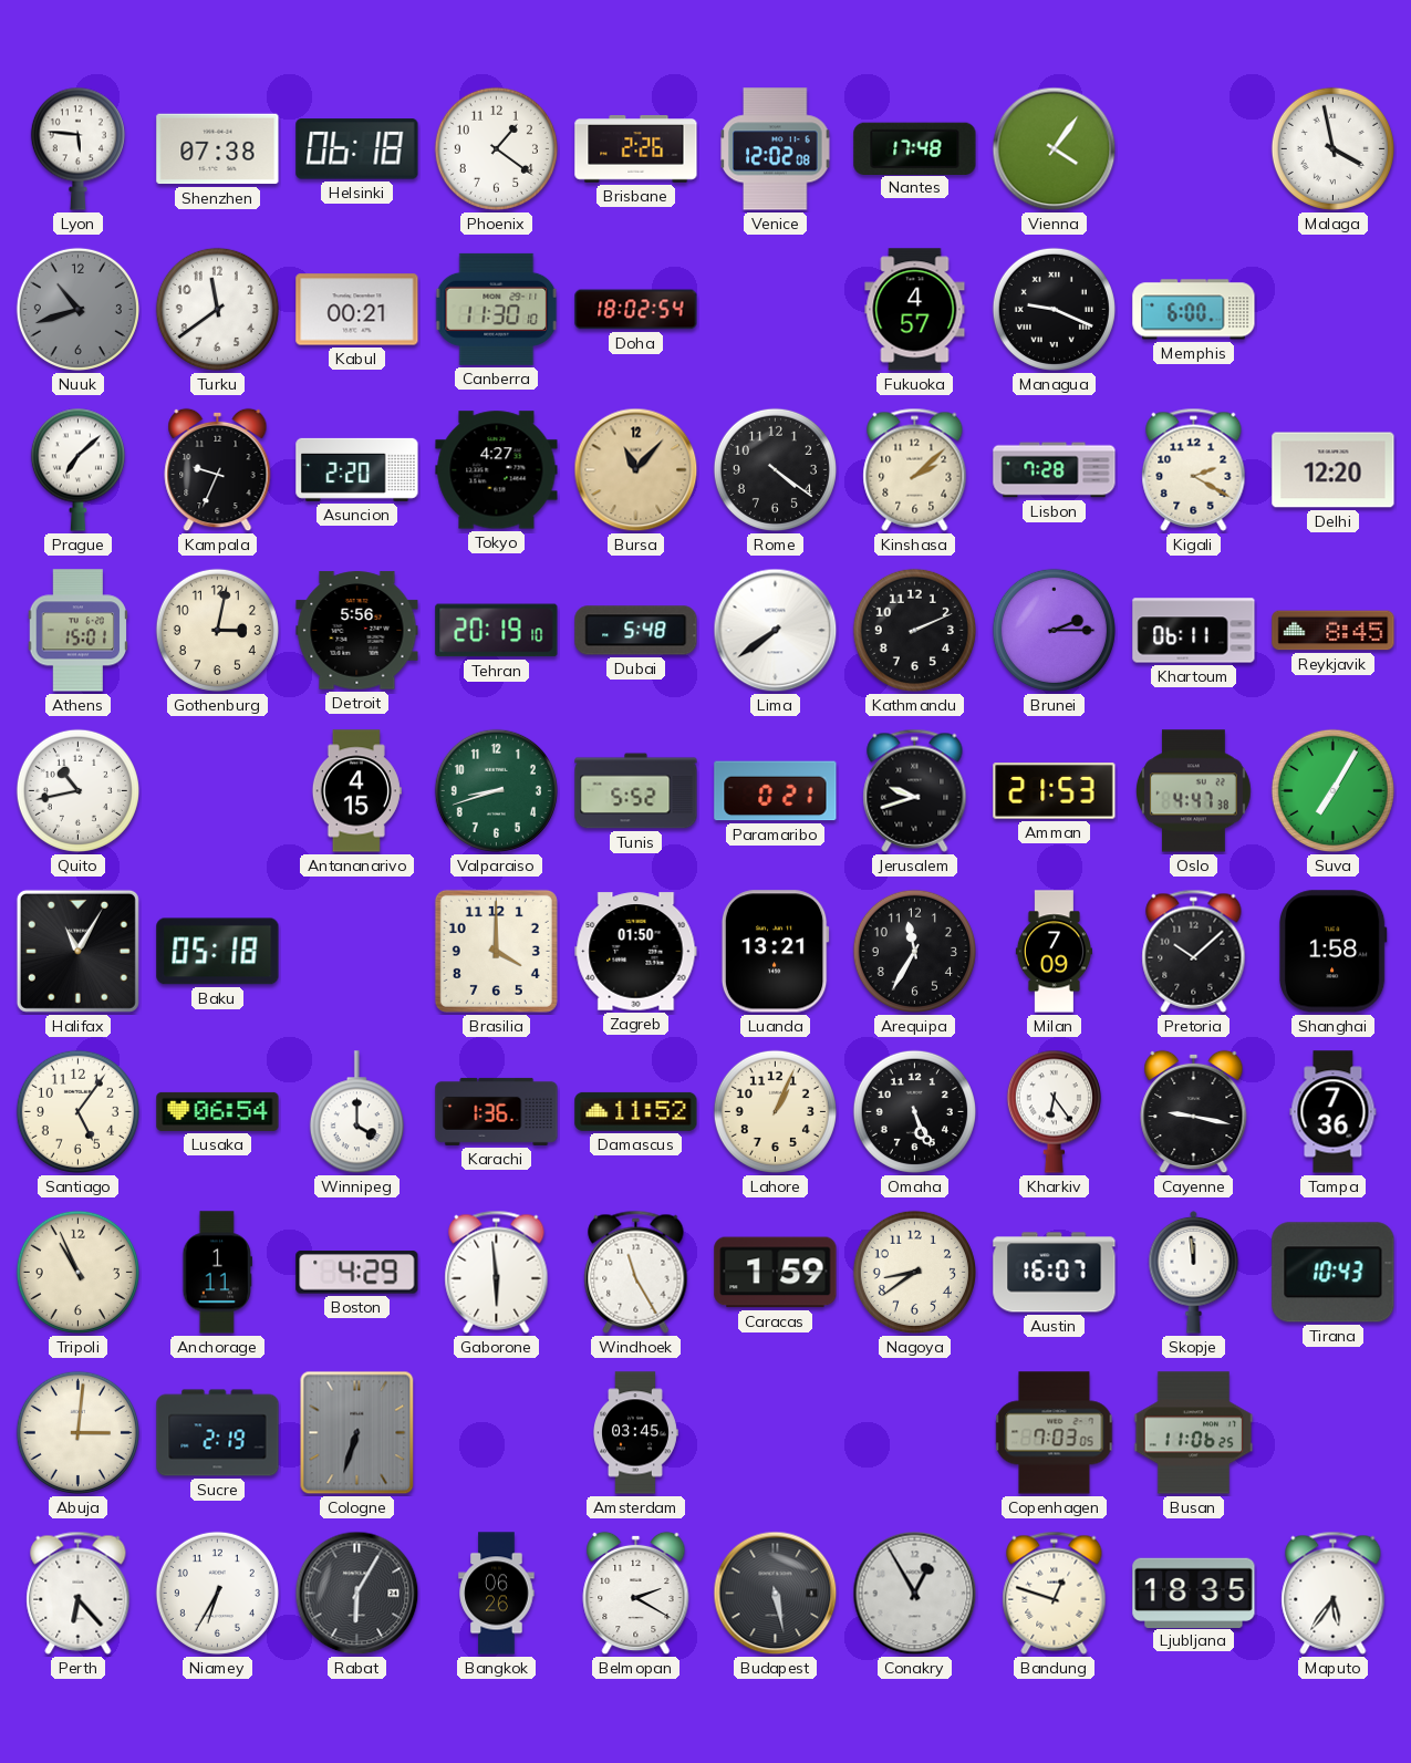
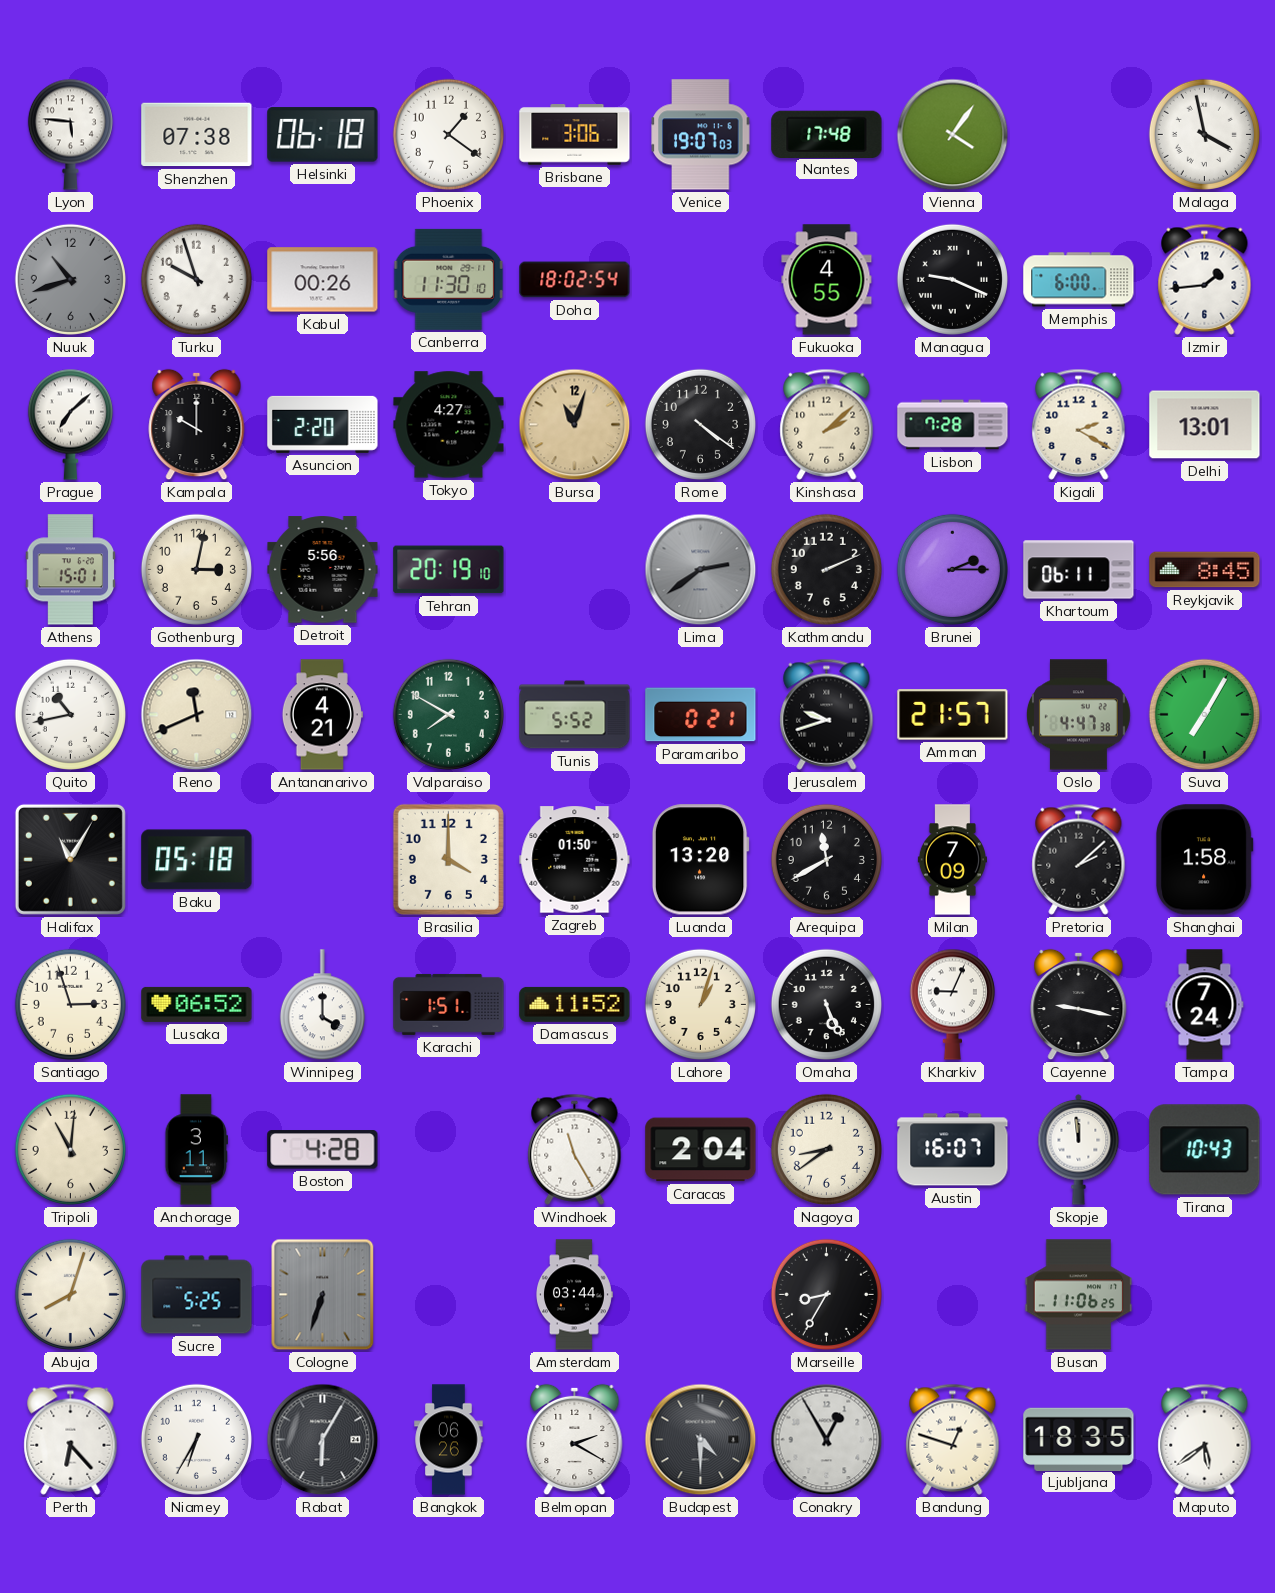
Brisbane: 2:26 -> 3:06 (575, 135)
Venice: 12:02 -> 19:07 (701, 135)
Turku: 11:39 -> 9:57 (196, 279)
Kabul: 00:21 -> 00:26 (323, 280)
Fukuoka: 4:57 -> 4:55 (827, 280)
Izmir: none -> 1:44 (1205, 279)
Kampala: 9:34 -> 10:00 (197, 425)
Bursa: 11:07 -> 11:03 (575, 425)
Delhi: 12:20 -> 13:01 (1205, 425)
Dubai: 5:48 -> none (636, 631)
Lima: 7:39 -> 2:39 (701, 570)
Lima dial: white -> grey (701, 570)
Reno: none -> 11:41 (197, 715)
Antananarivo: 4:15 -> 4:21 (322, 715)
Valparaiso: 8:42 -> 7:50 (448, 714)
Amman: 21:53 -> 21:57 (953, 715)
Luanda: 13:21 -> 13:20 (700, 860)
Arequipa: 11:35 -> 11:40 (826, 859)
Pretoria: 10:08 -> 2:08 (1079, 859)
Santiago: 5:06 -> 2:57 (70, 1004)
Lusaka: 06:54 -> 06:52 (197, 1004)
Karachi: 1:36 -> 1:51 (449, 1004)
Lahore: 1:04 -> 1:03 (700, 1004)
Kharkiv: 6:24 -> 9:04 (952, 1004)
Tampa: 7:36 -> 7:24 (1205, 1005)
Tripoli: 10:56 -> 11:01 (70, 1149)
Anchorage: 1:11 -> 3:11 (196, 1150)
Boston: 4:29 -> 4:28 (323, 1150)
Gaborone: 5:59 -> none (497, 1272)
Caracas: 1:59 -> 2:04 (701, 1150)
Abuja: 3:01 -> 8:03 (70, 1294)
Sucre: 2:19 -> 5:25 (197, 1295)
Amsterdam: 03:45 -> 03:44 (575, 1295)
Marseille: none -> 8:35 (826, 1294)
Copenhagen: 7:03 -> none (1055, 1433)
Budapest: 5:28 -> 4:30 (701, 1440)
Maputo: 5:36 -> 5:39 (1205, 1439)
